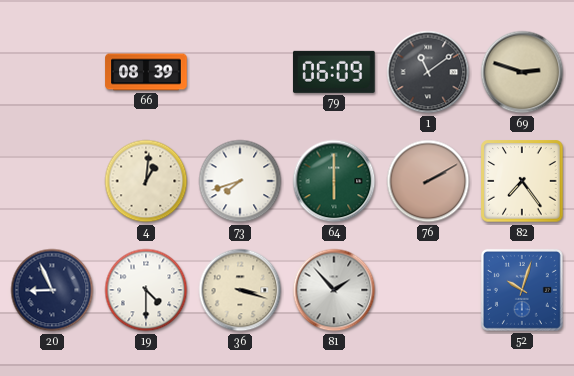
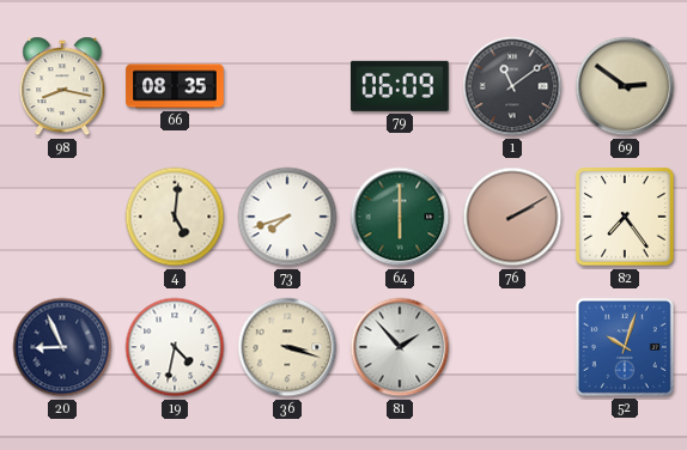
98: none -> 8:17 (62, 86)
66: 08:39 -> 08:35 (175, 86)
69: 2:48 -> 2:51 (625, 86)
4: 1:01 -> 5:01 (175, 217)
19: 4:30 -> 4:32 (175, 347)
